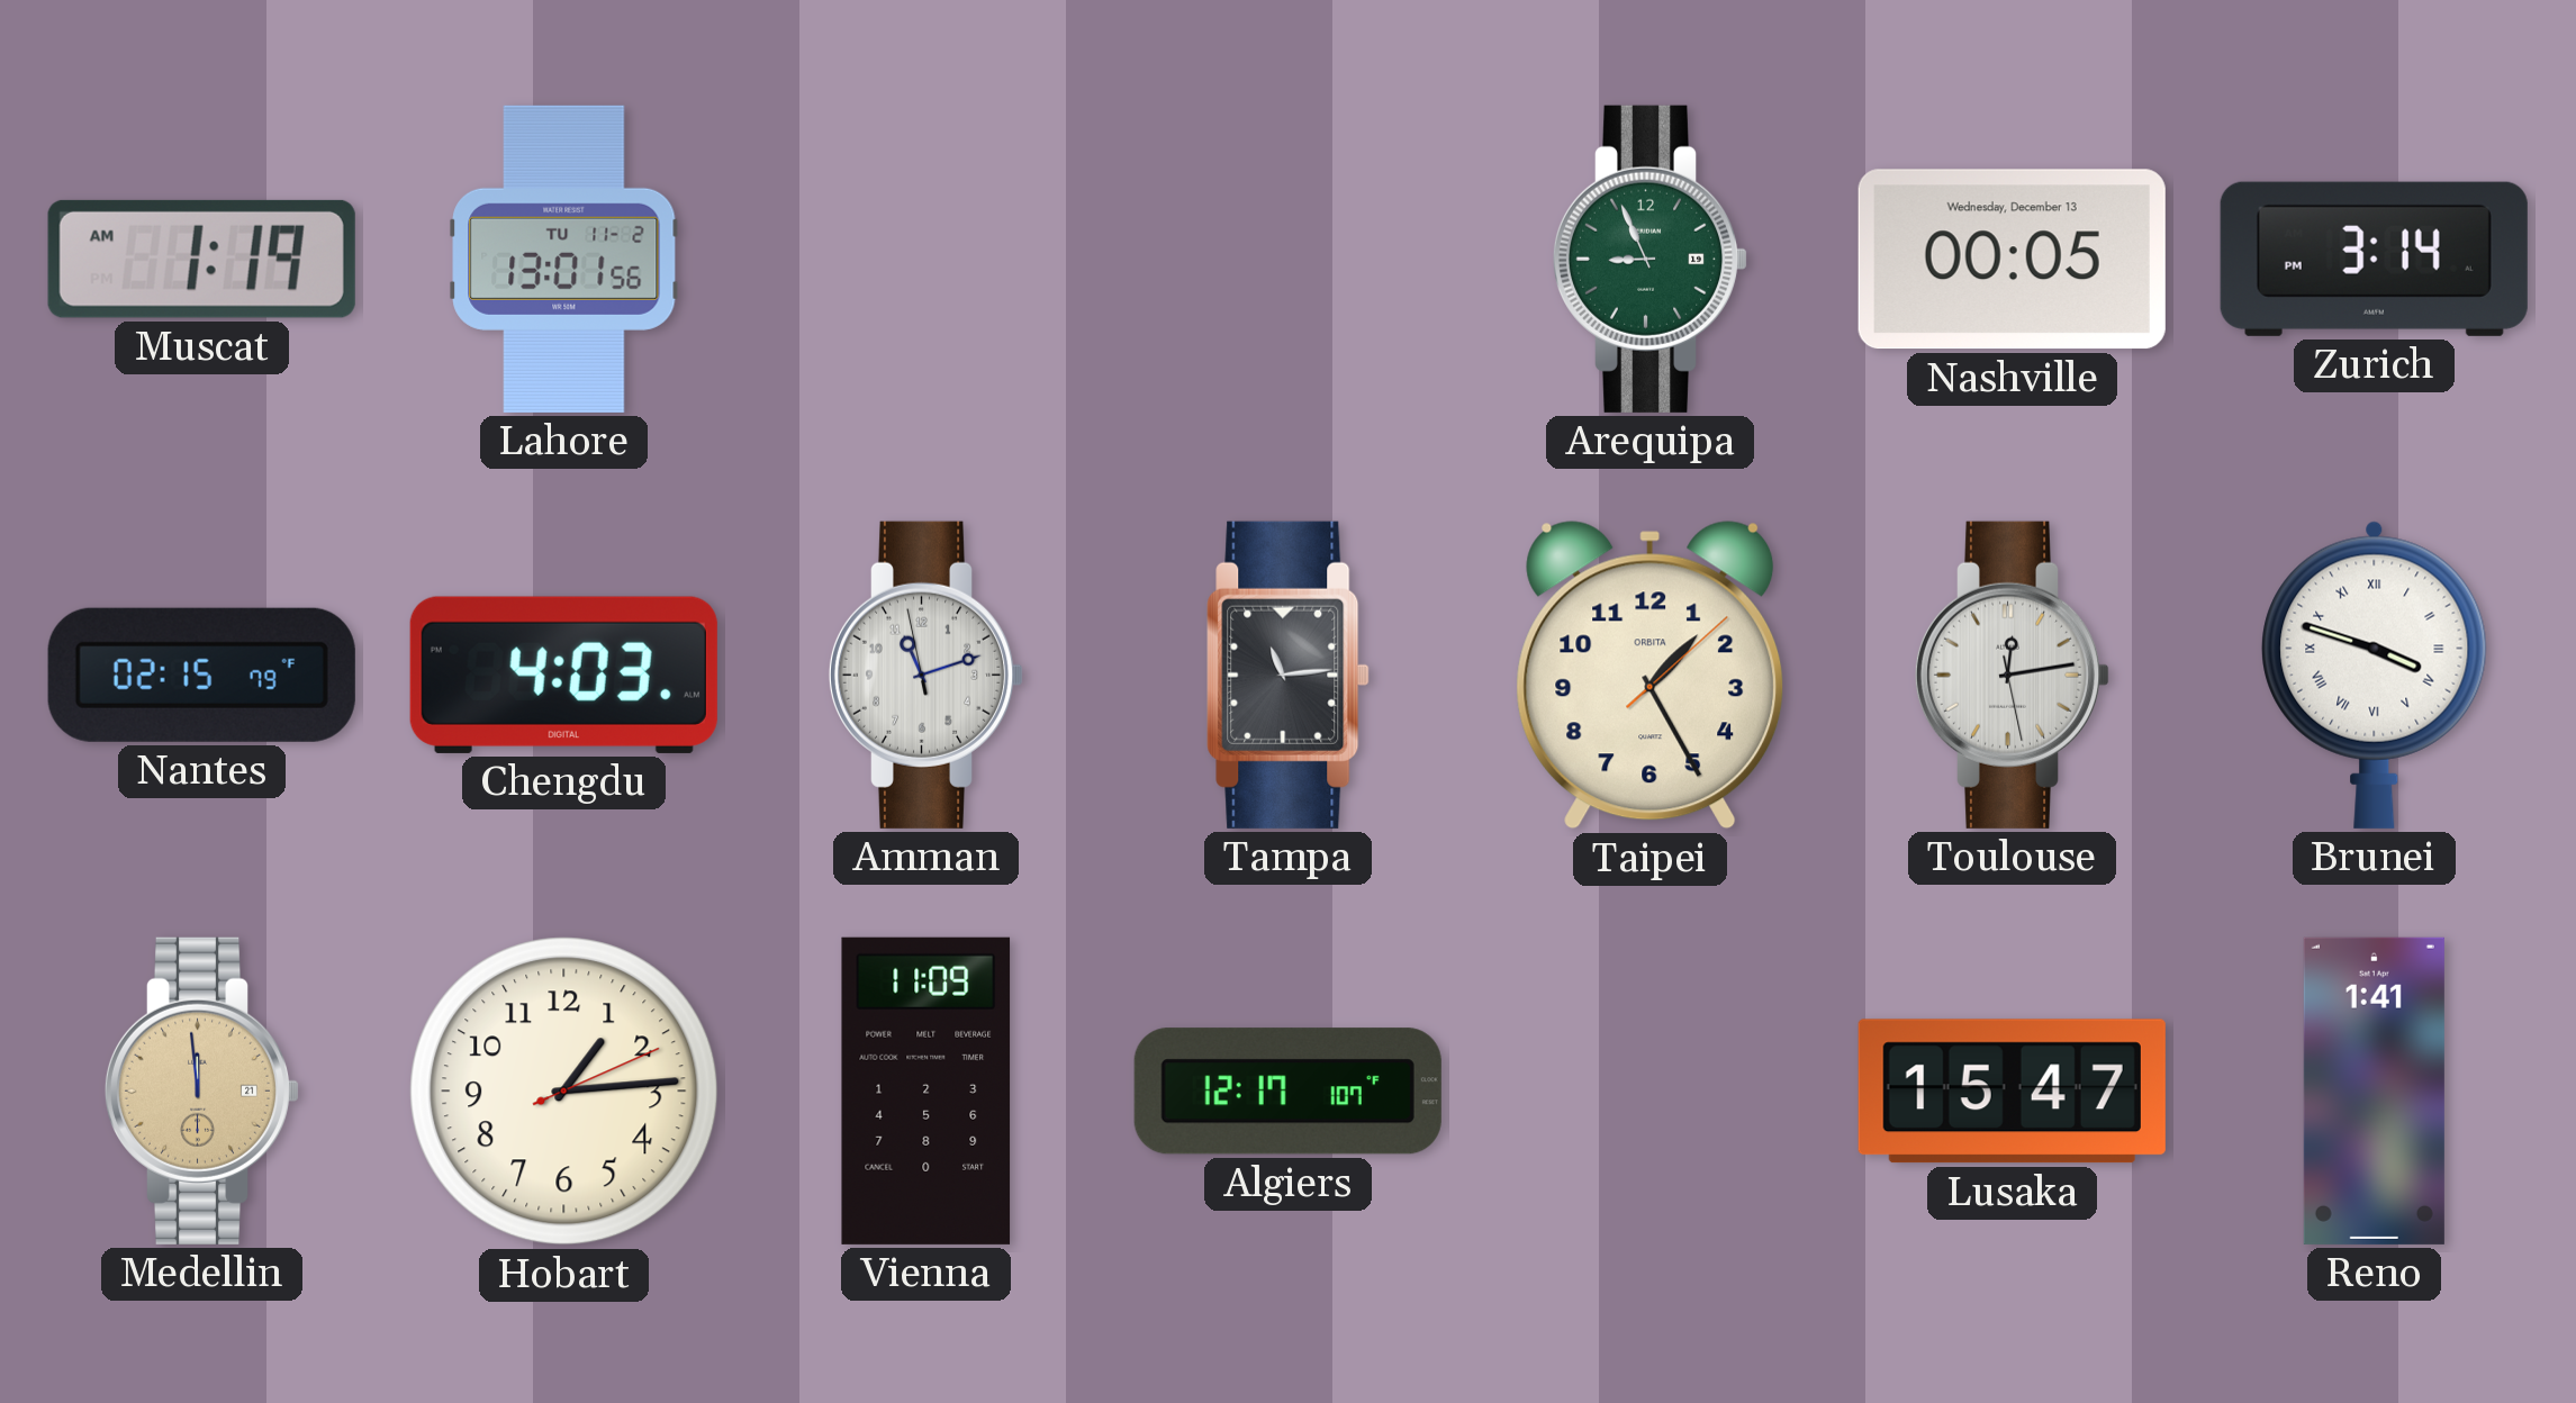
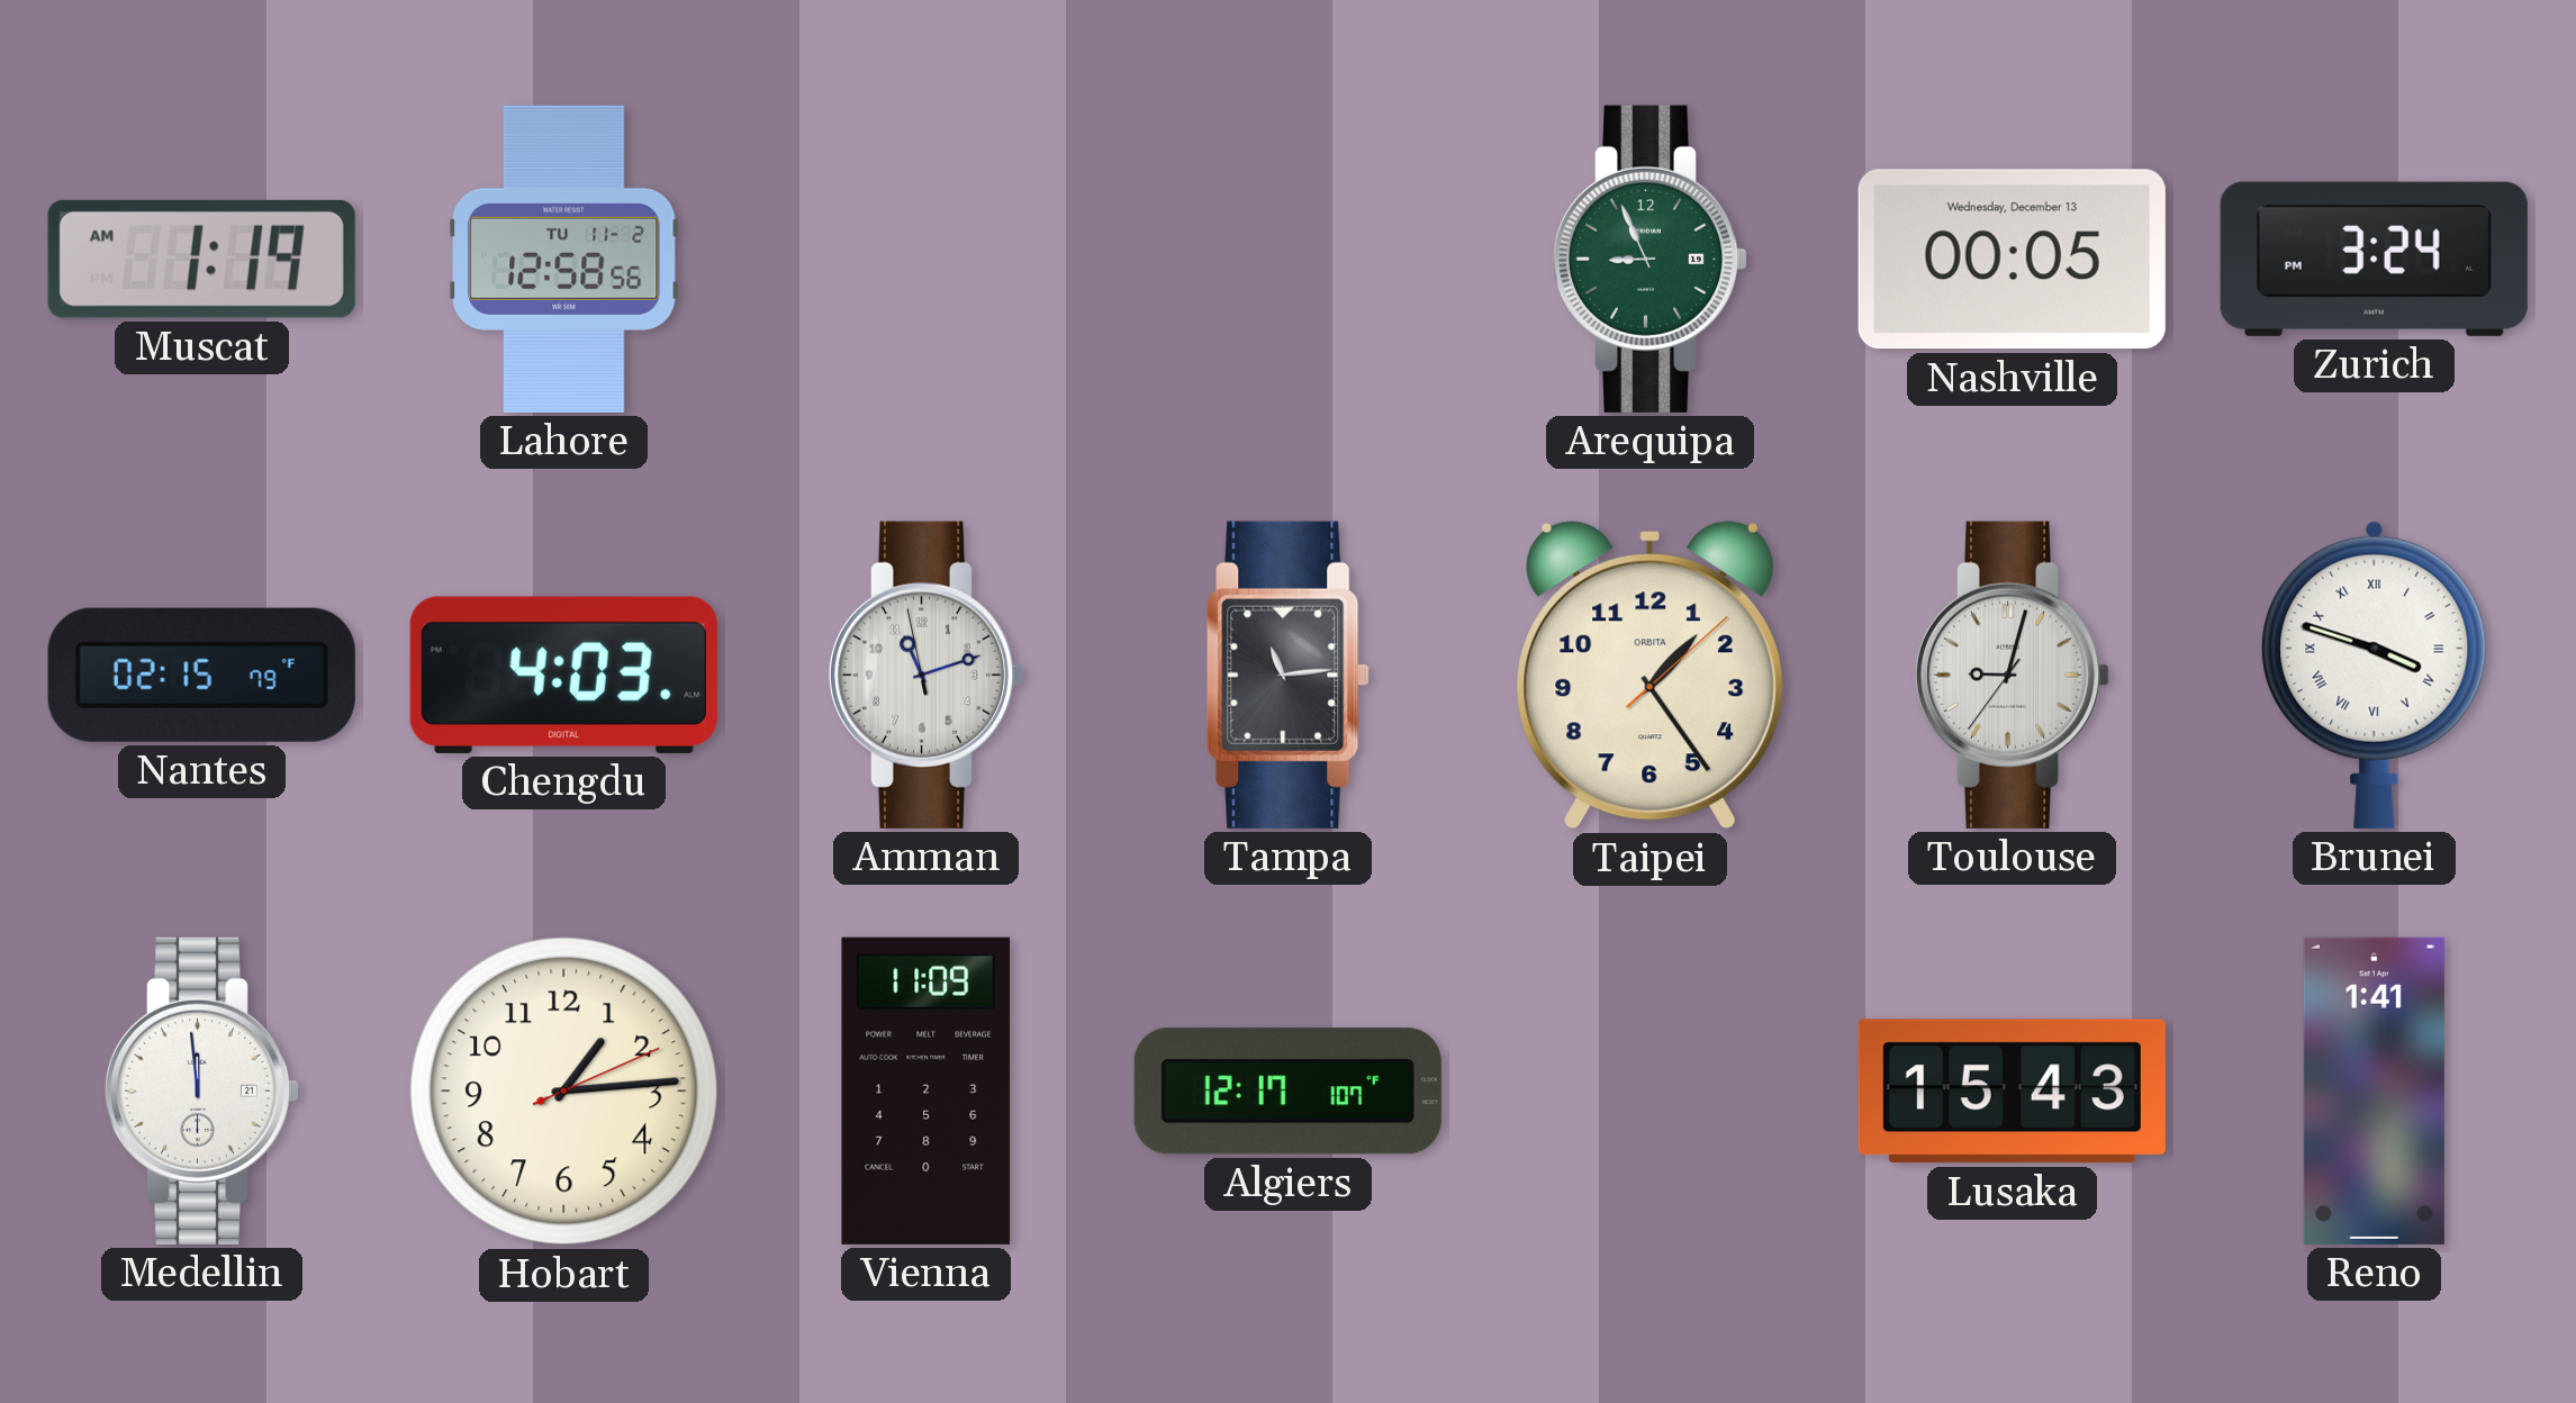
Lahore: 13:01 -> 12:58 (564, 259)
Zurich: 3:14 -> 3:24 (2374, 259)
Taipei: 1:25 -> 1:24 (1651, 676)
Toulouse: 12:13 -> 9:02 (2013, 675)
Medellin dial: champagne -> white (202, 1090)
Lusaka: 15:47 -> 15:43 (2012, 1092)
